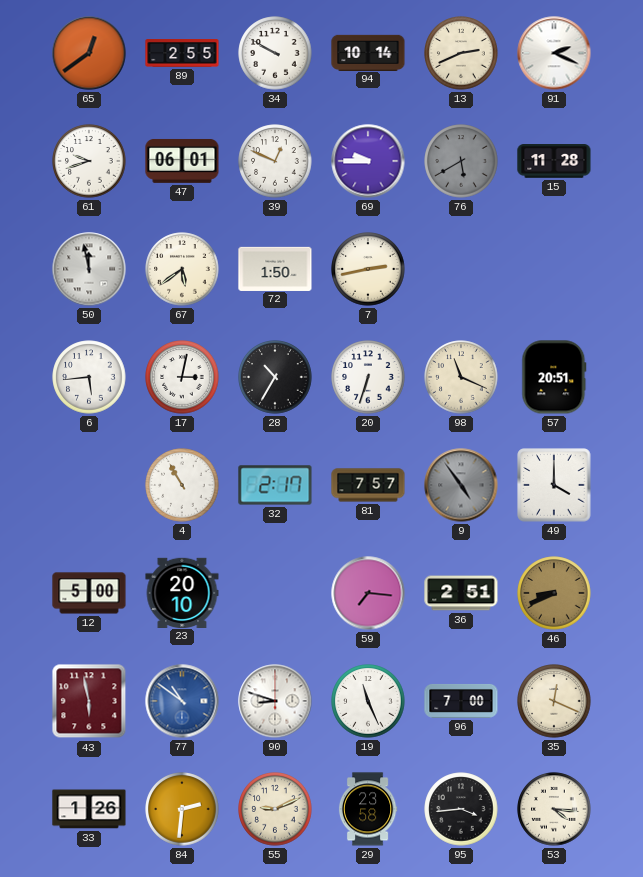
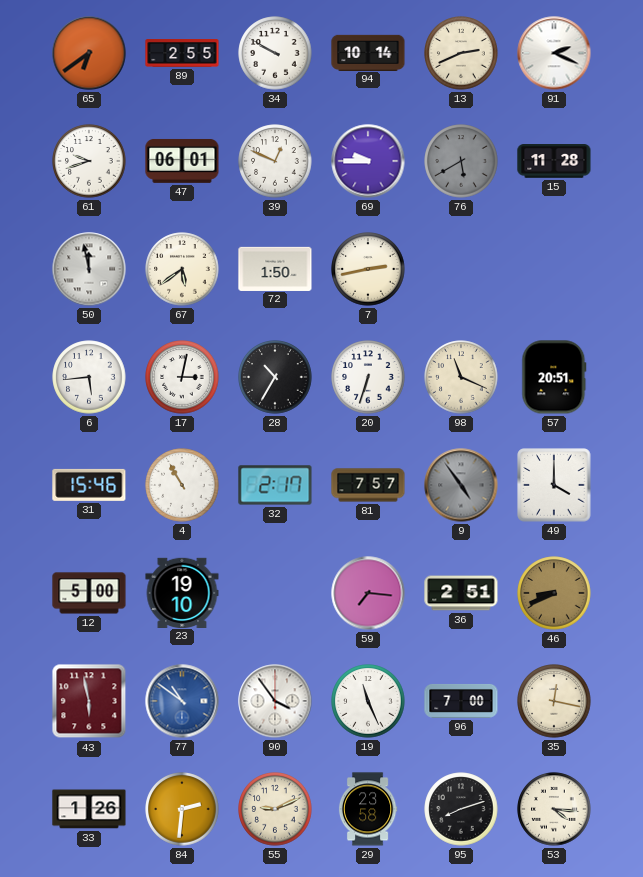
65: 12:39 -> 6:39 (89, 53)
31: none -> 15:46 (89, 485)
23: 20:10 -> 19:10 (182, 592)
90: 8:48 -> 3:54 (275, 701)
35: 12:19 -> 12:17 (554, 701)
95: 3:44 -> 8:12 (461, 809)
